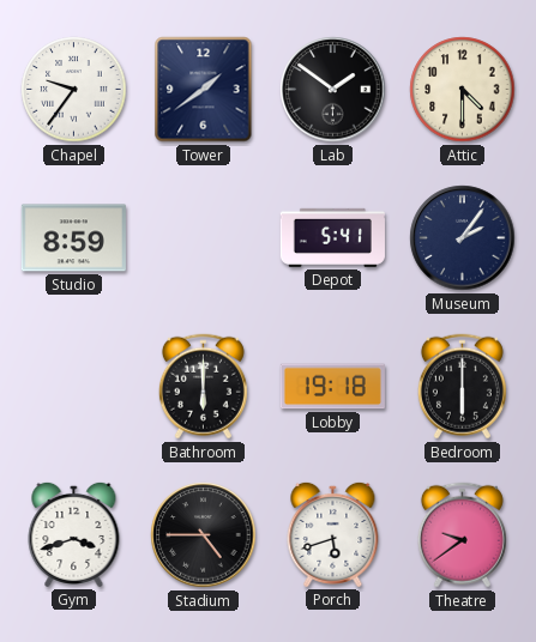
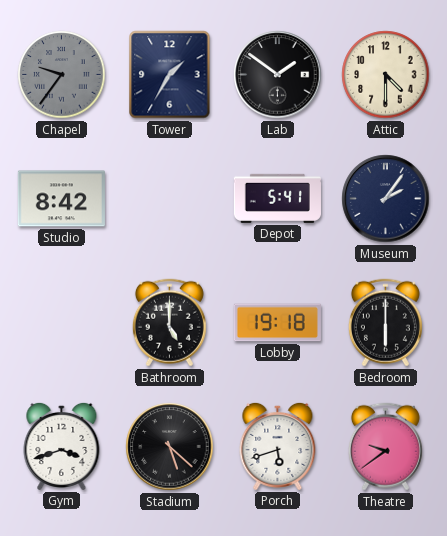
Chapel dial: white -> grey (62, 75)
Tower: 1:39 -> 1:35 (170, 75)
Studio: 8:59 -> 8:42 (61, 199)
Bathroom: 6:00 -> 5:00 (169, 323)
Stadium: 4:45 -> 5:22 (170, 447)
